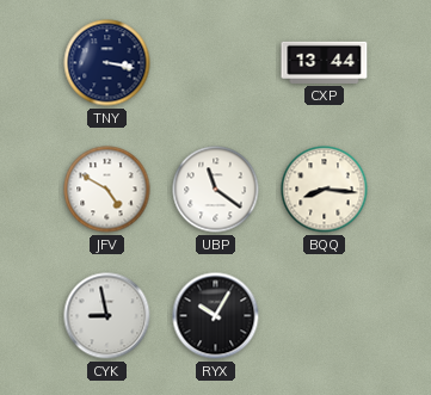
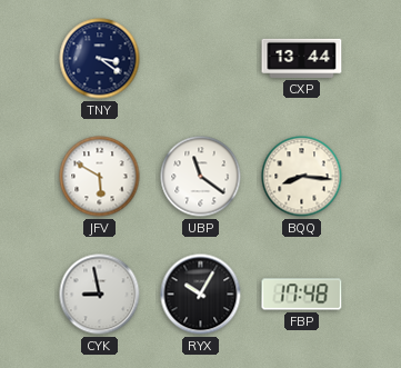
TNY: 3:17 -> 3:21 (100, 59)
JFV: 4:50 -> 5:50 (100, 177)
FBP: none -> 17:48 (302, 295)
